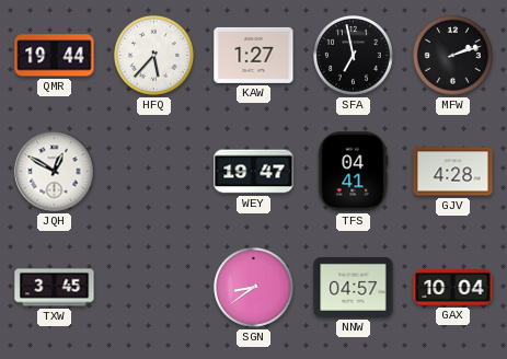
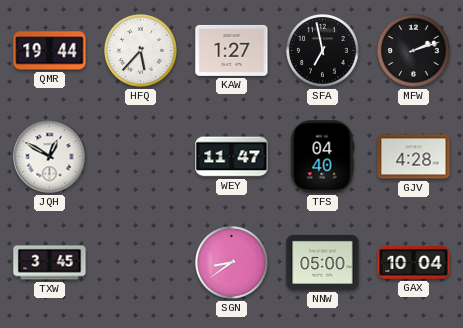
WEY: 19:47 -> 11:47 (232, 157)
TFS: 04:41 -> 04:40 (322, 157)
NNW: 04:57 -> 05:00 (323, 262)
